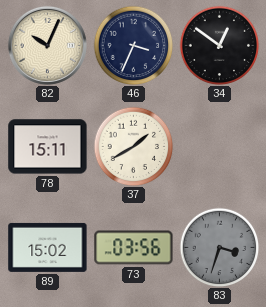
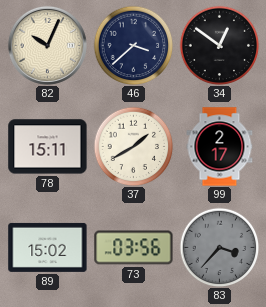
46: 3:34 -> 3:38 (133, 45)
99: none -> 2:17 (220, 147)
83: 3:33 -> 3:37 (219, 247)
